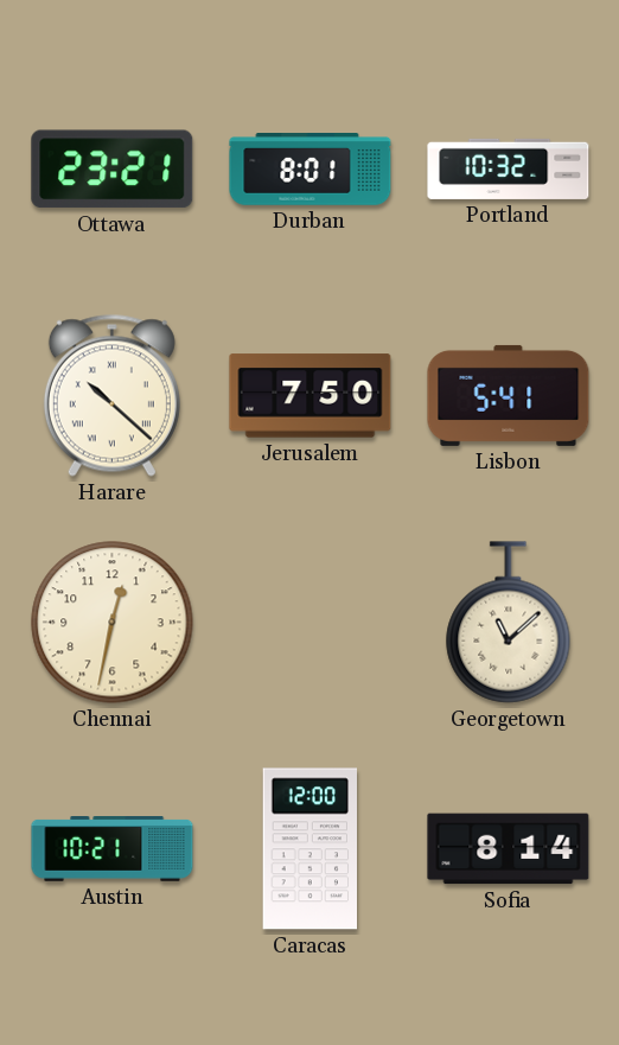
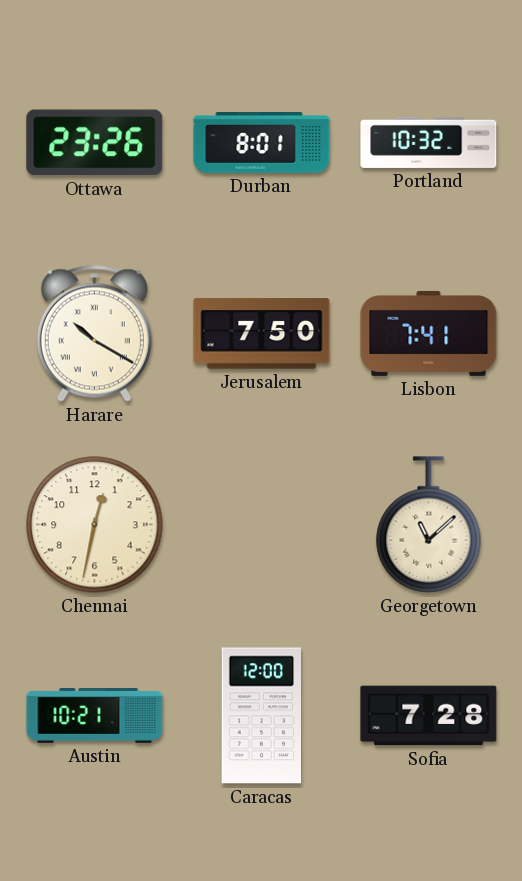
Ottawa: 23:21 -> 23:26 (95, 143)
Harare: 10:22 -> 10:20 (94, 333)
Lisbon: 5:41 -> 7:41 (429, 333)
Sofia: 8:14 -> 7:28 (429, 716)
